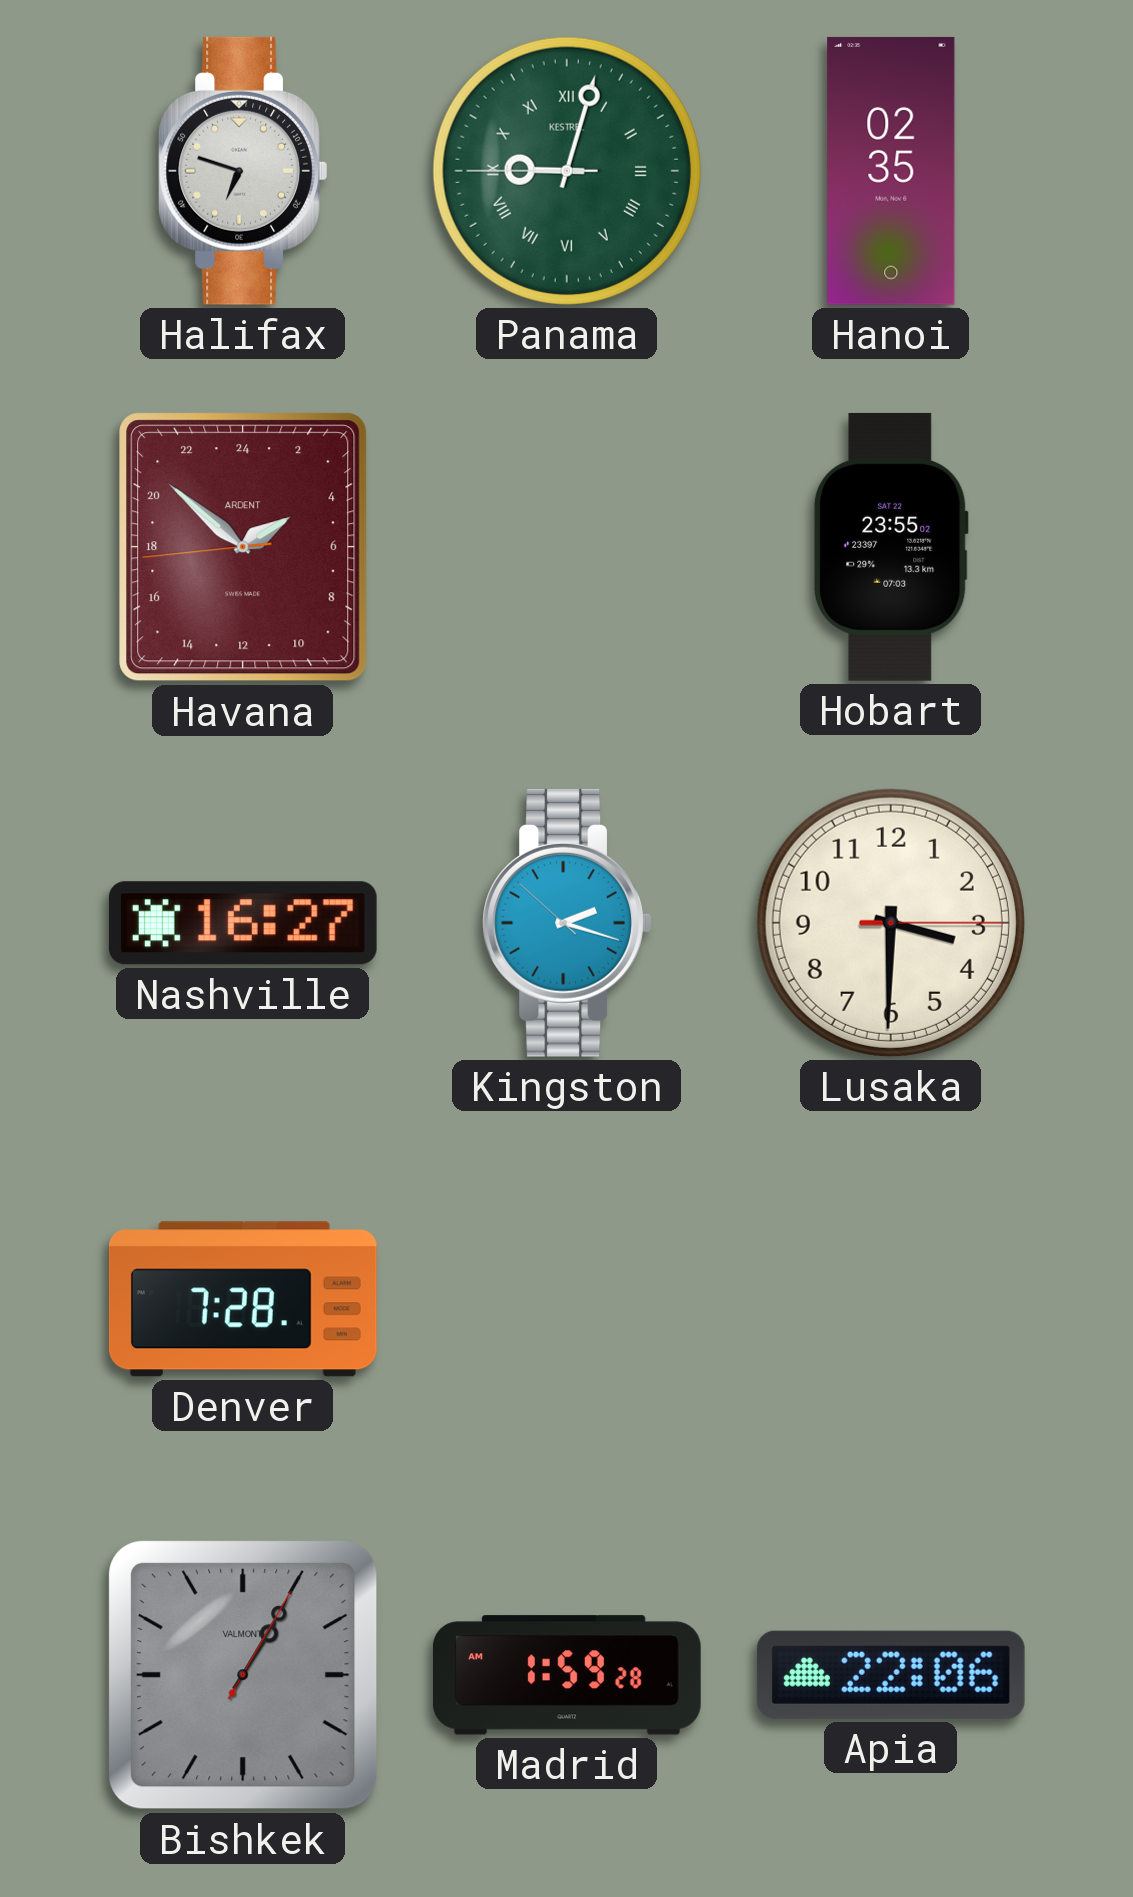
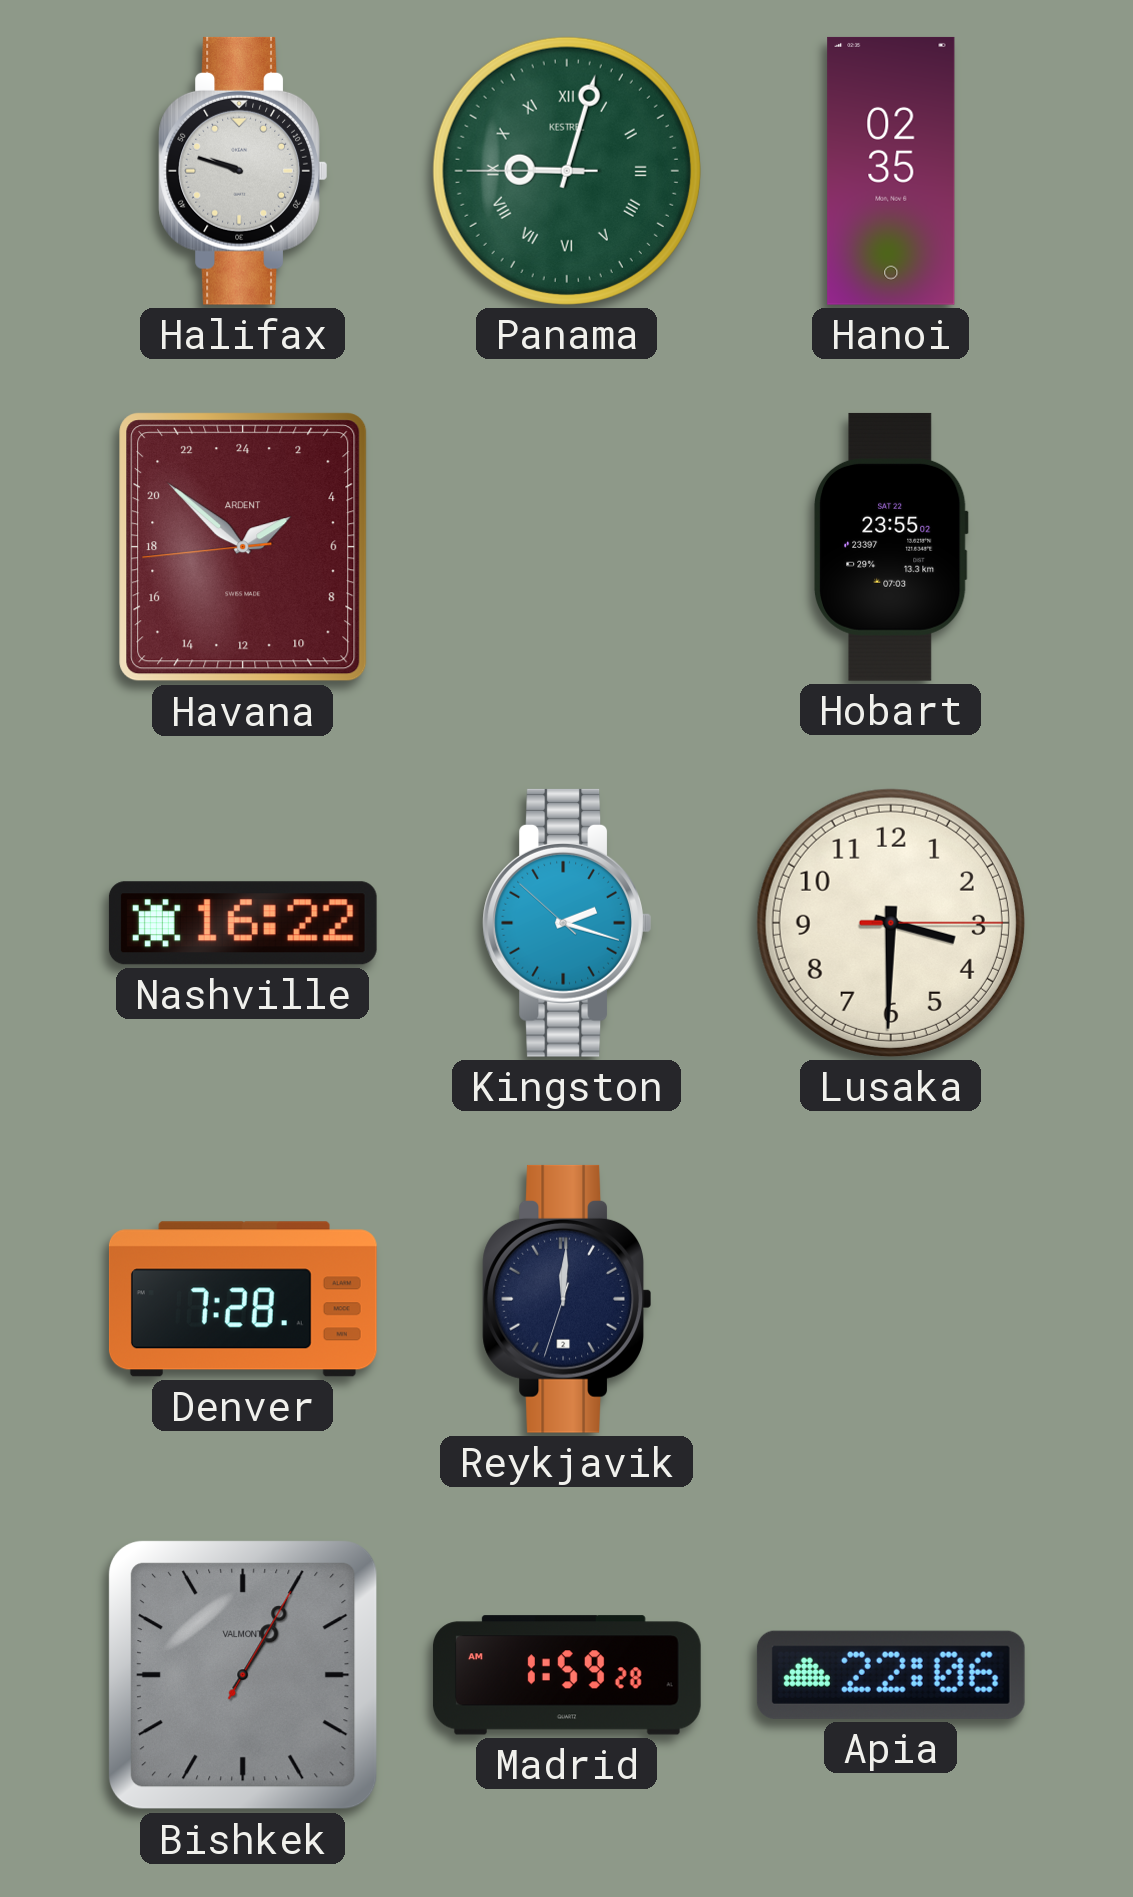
Halifax: 6:48 -> 9:48 (243, 171)
Nashville: 16:27 -> 16:22 (243, 923)
Reykjavik: none -> 12:00 (567, 1299)
